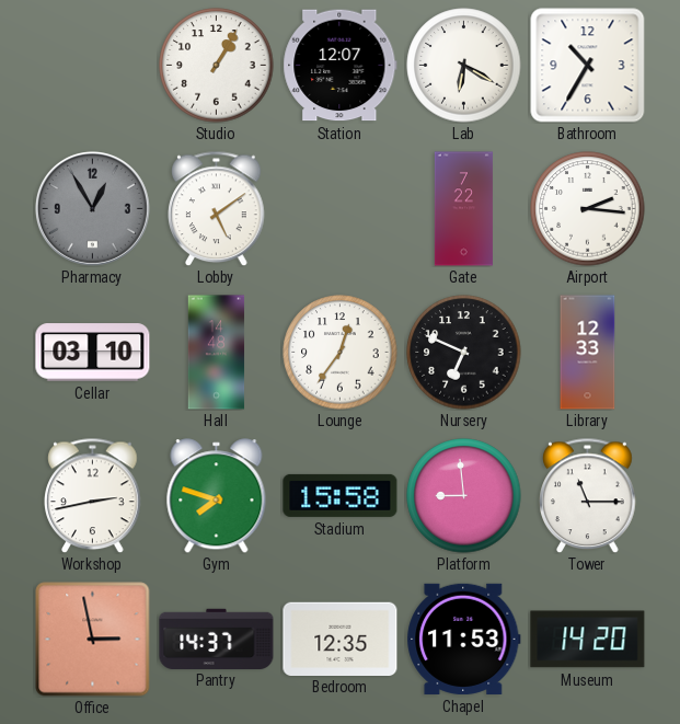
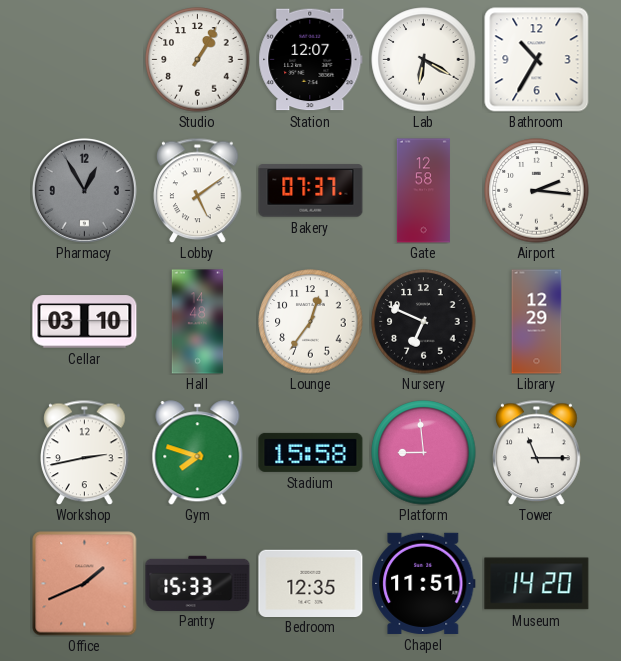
Bakery: none -> 07:37 (311, 191)
Gate: 7:22 -> 12:58 (423, 191)
Library: 12:33 -> 12:29 (537, 322)
Office: 2:58 -> 1:41 (85, 584)
Pantry: 14:37 -> 15:33 (198, 583)
Chapel: 11:53 -> 11:51 (424, 583)
